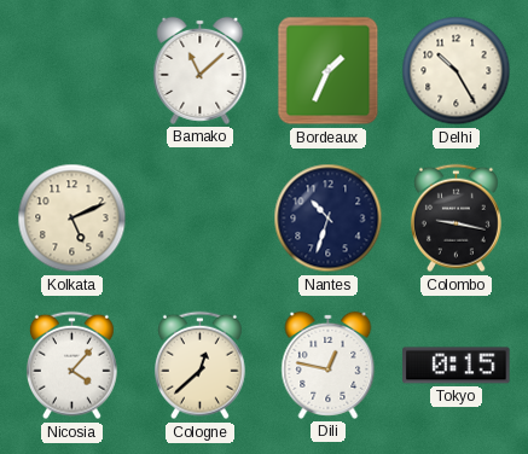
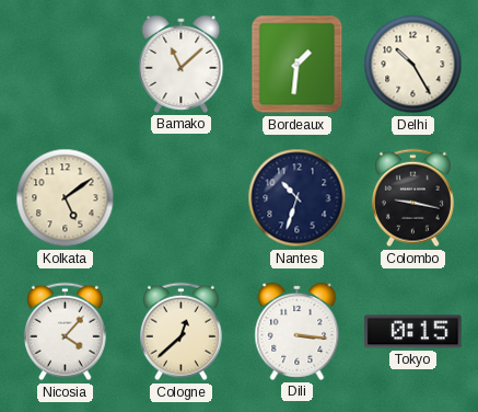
Bordeaux: 1:34 -> 1:31 (298, 65)
Kolkata: 5:11 -> 5:09 (66, 198)
Dili: 12:47 -> 3:16 (298, 331)
